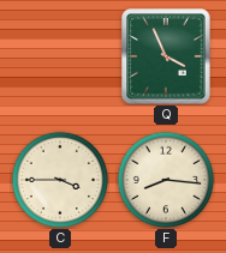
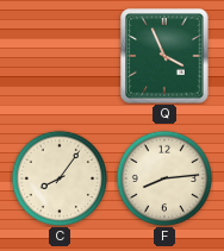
C: 3:45 -> 8:06 (60, 178)
F: 8:16 -> 8:14 (164, 178)
